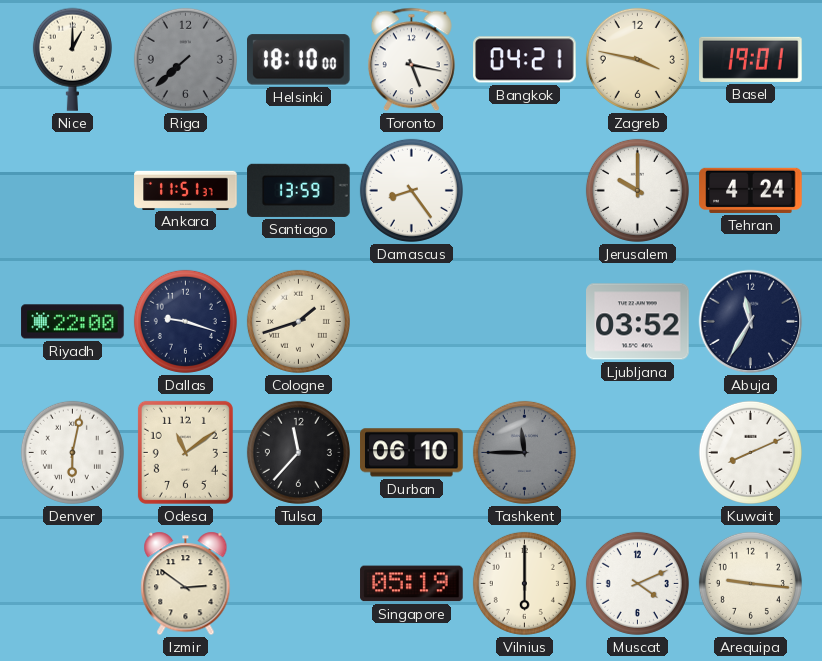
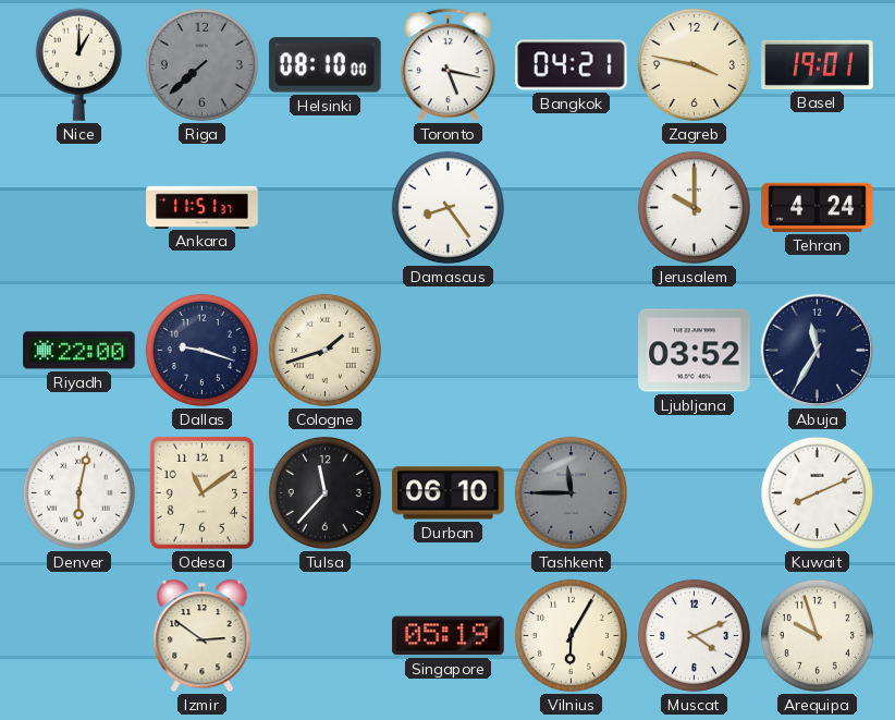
Helsinki: 18:10 -> 08:10 (326, 65)
Santiago: 13:59 -> none (299, 190)
Vilnius: 6:00 -> 6:05 (571, 635)
Arequipa: 9:16 -> 9:57 (817, 635)
